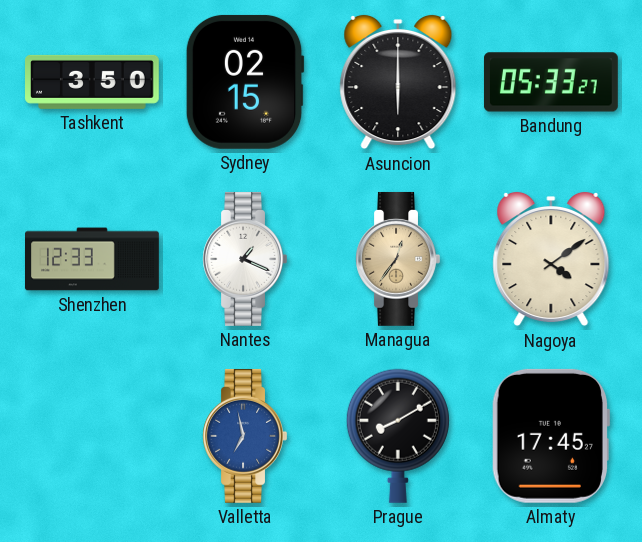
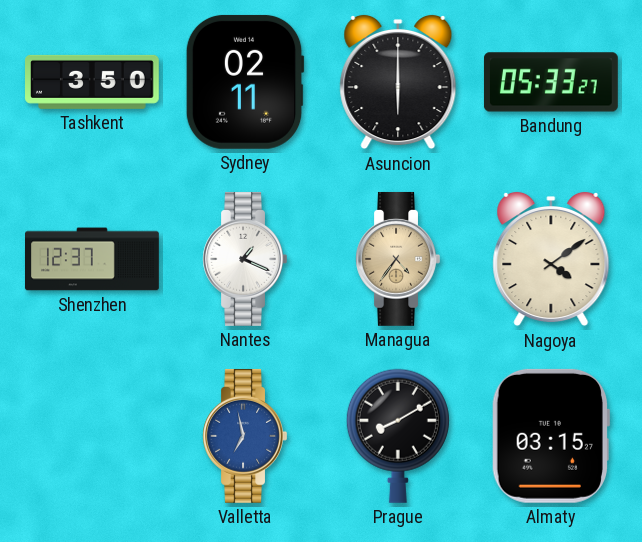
Sydney: 02:15 -> 02:11 (245, 82)
Shenzhen: 12:33 -> 12:37 (93, 259)
Managua: 12:36 -> 4:36 (398, 259)
Almaty: 17:45 -> 03:15 (550, 436)
